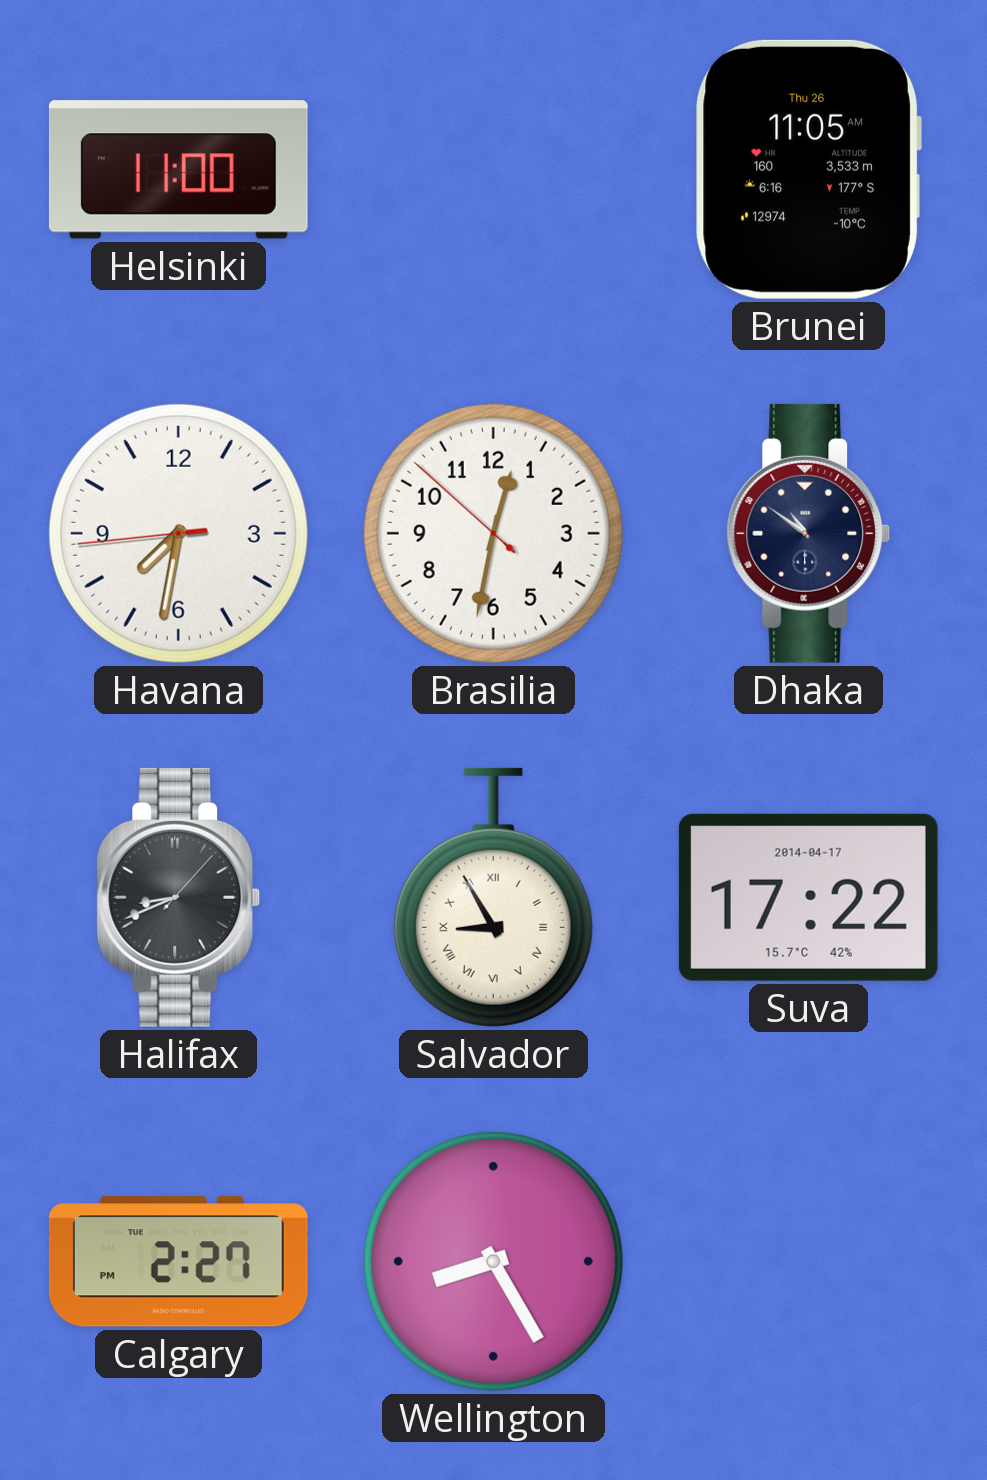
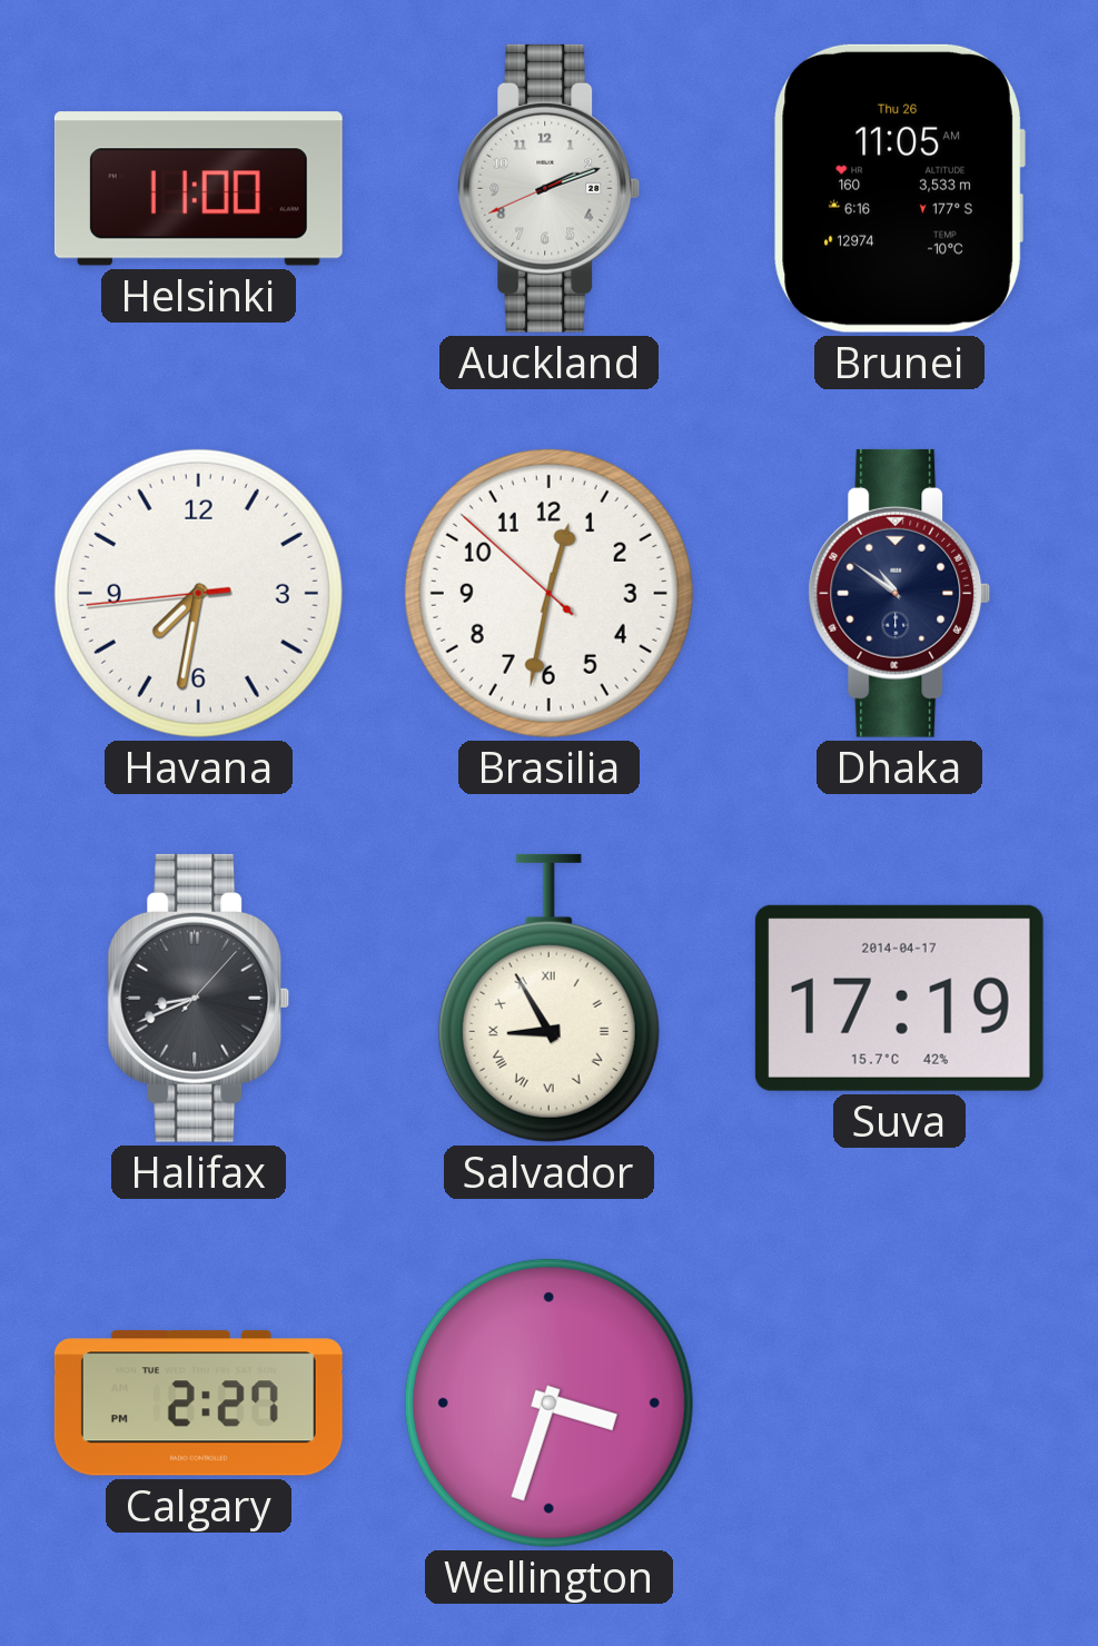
Auckland: none -> 2:11 (550, 188)
Suva: 17:22 -> 17:19 (899, 998)
Wellington: 8:25 -> 3:33 (548, 1402)
